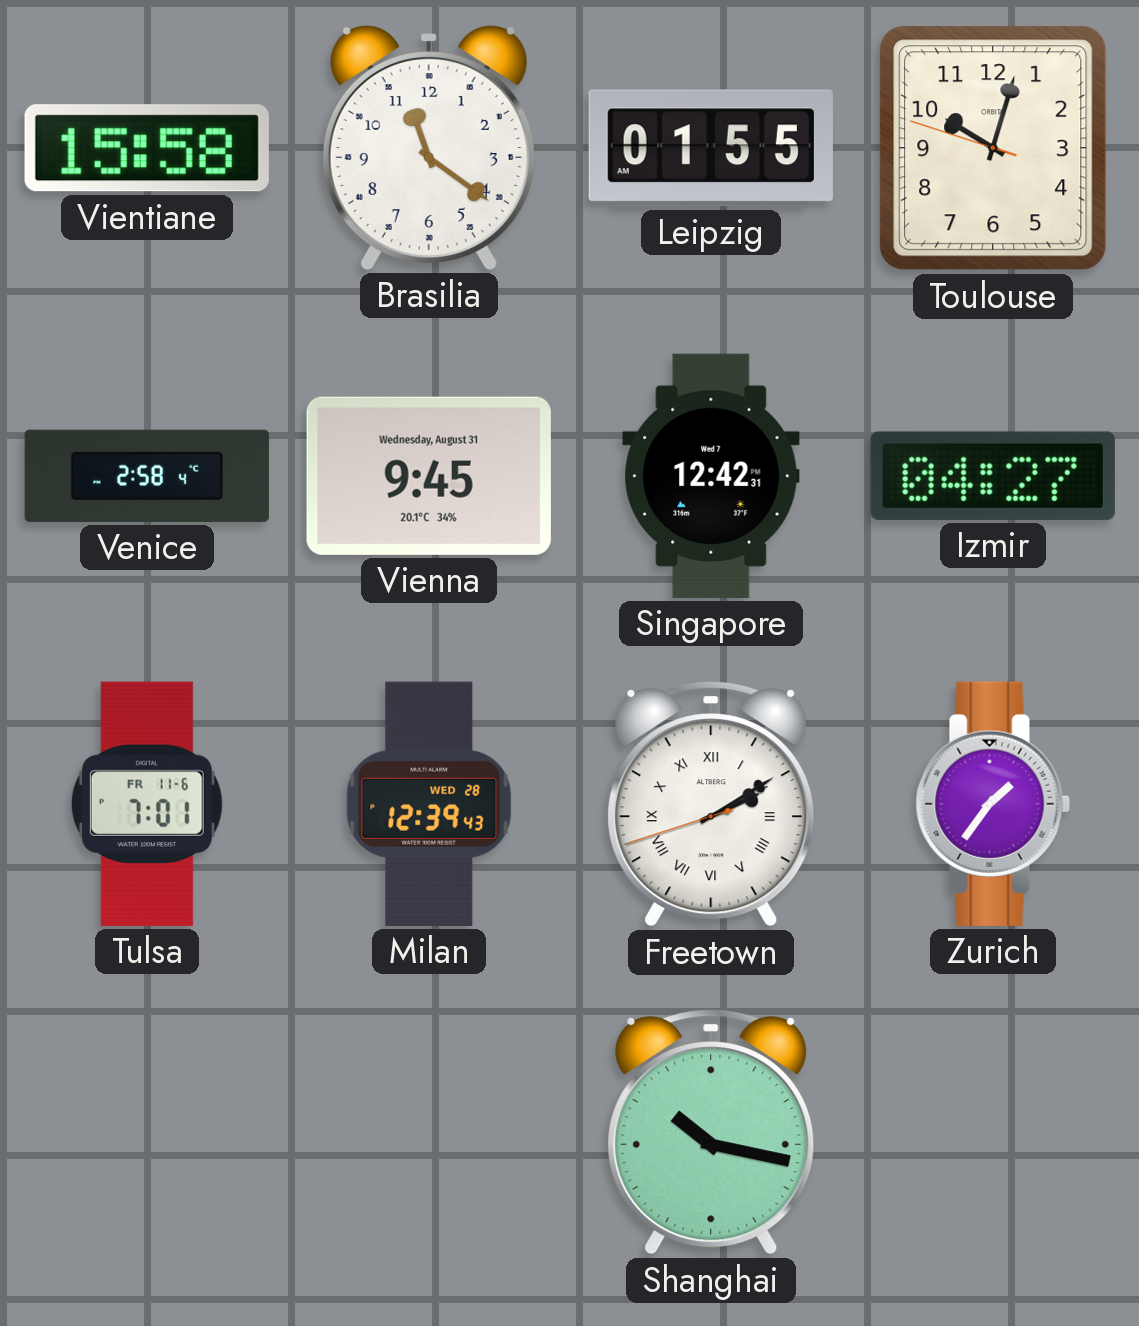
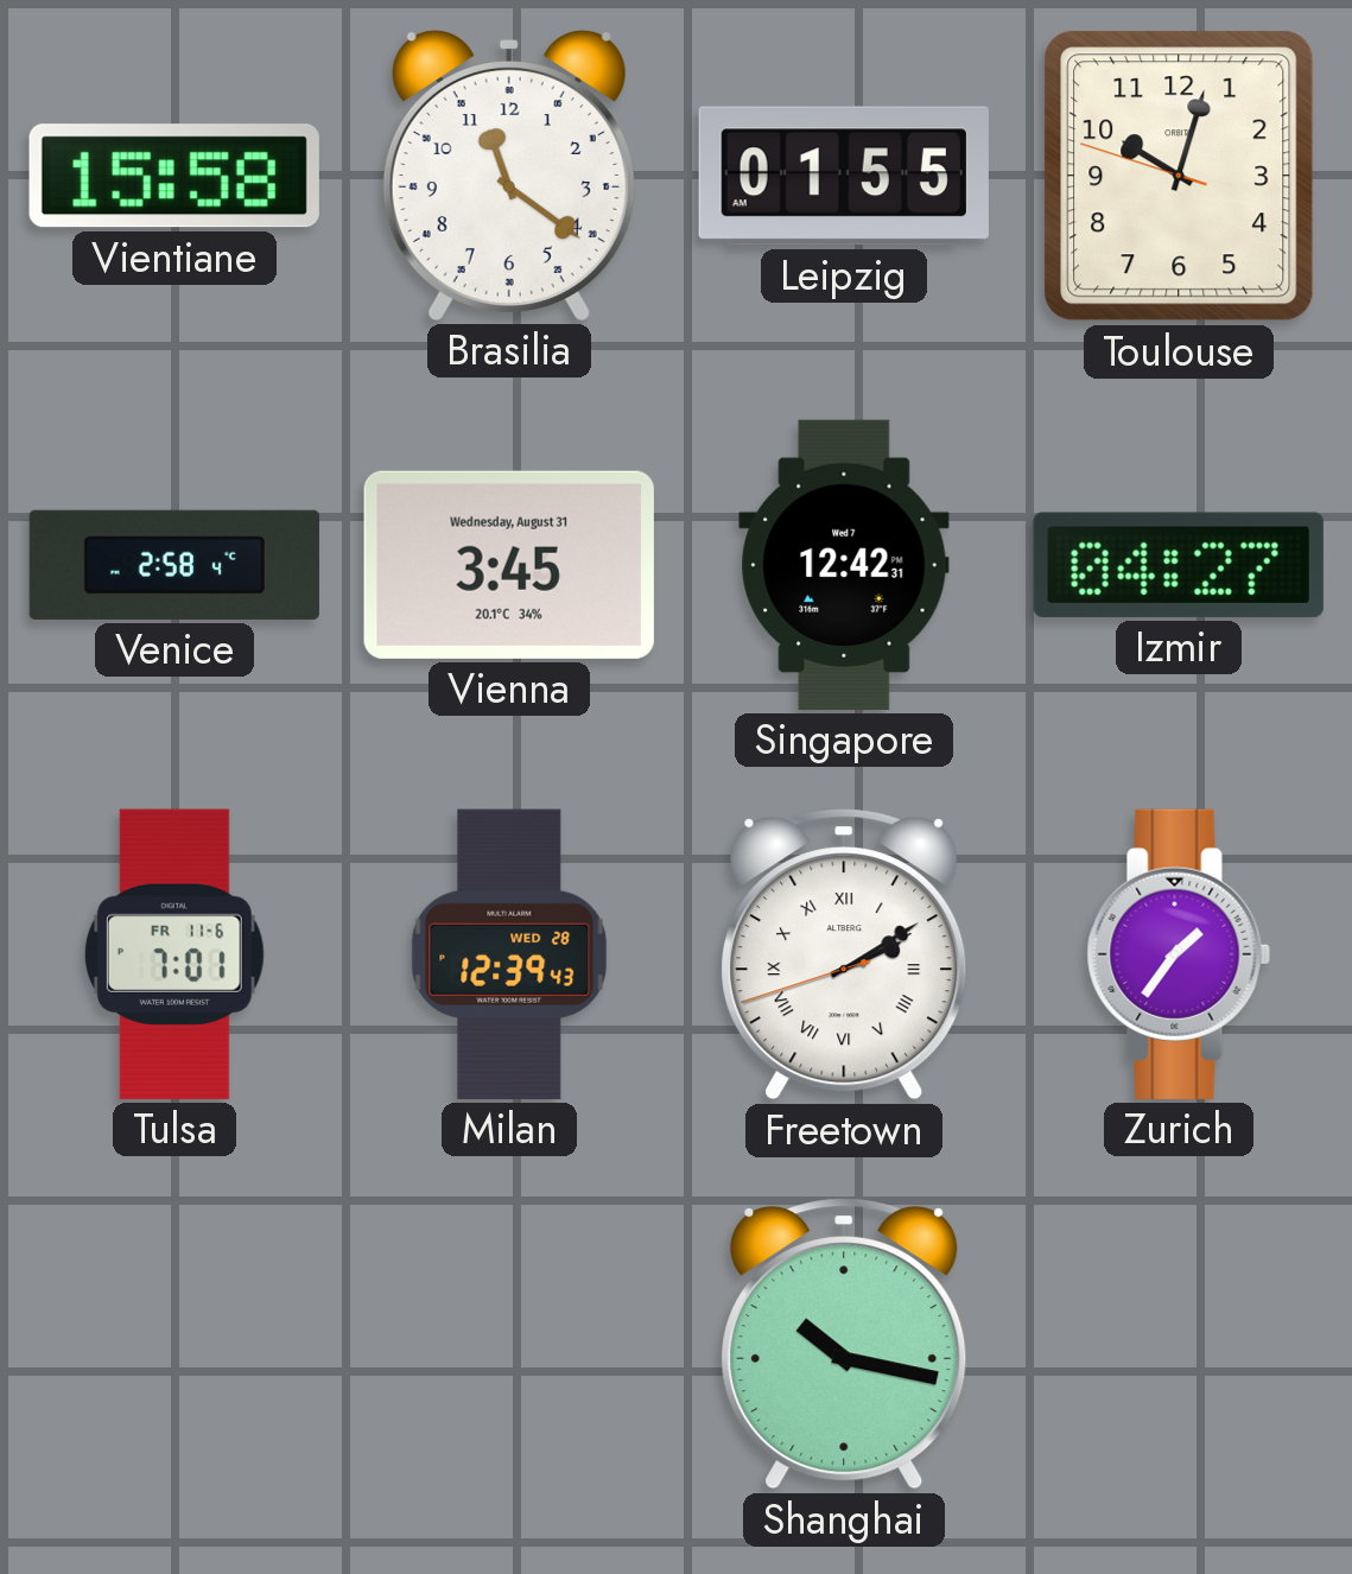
Vienna: 9:45 -> 3:45 (509, 565)
